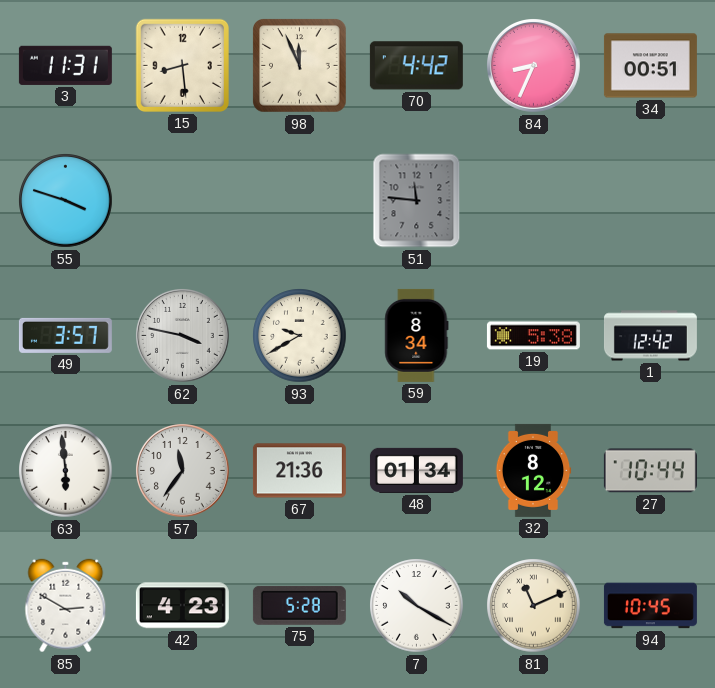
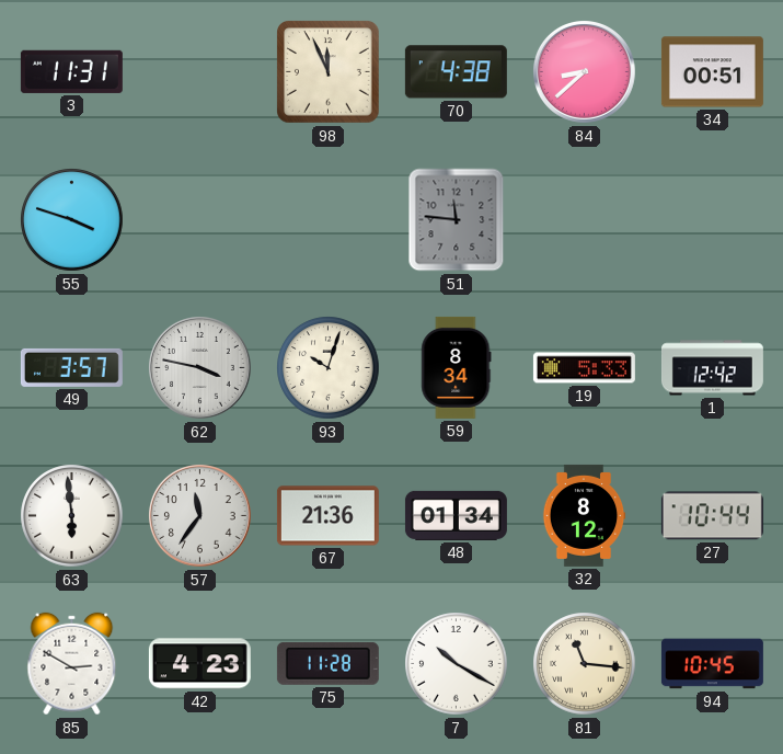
15: 8:29 -> none (182, 65)
70: 4:42 -> 4:38 (456, 72)
84: 8:34 -> 8:38 (585, 72)
93: 9:40 -> 10:03 (329, 368)
19: 5:38 -> 5:33 (584, 368)
75: 5:28 -> 11:28 (327, 663)
81: 11:11 -> 11:16 (585, 664)
